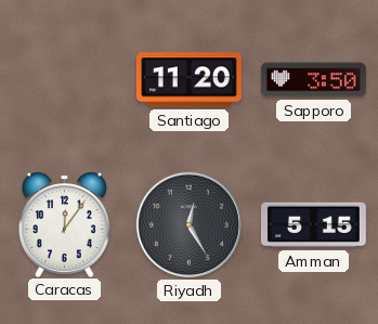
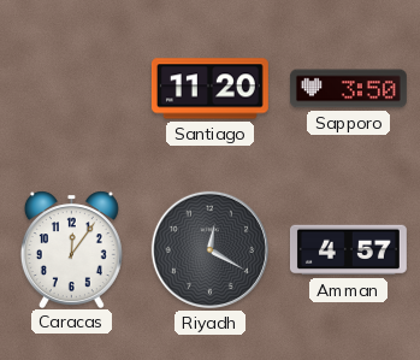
Riyadh: 12:25 -> 12:20 (209, 249)
Amman: 5:15 -> 4:57 (348, 250)
